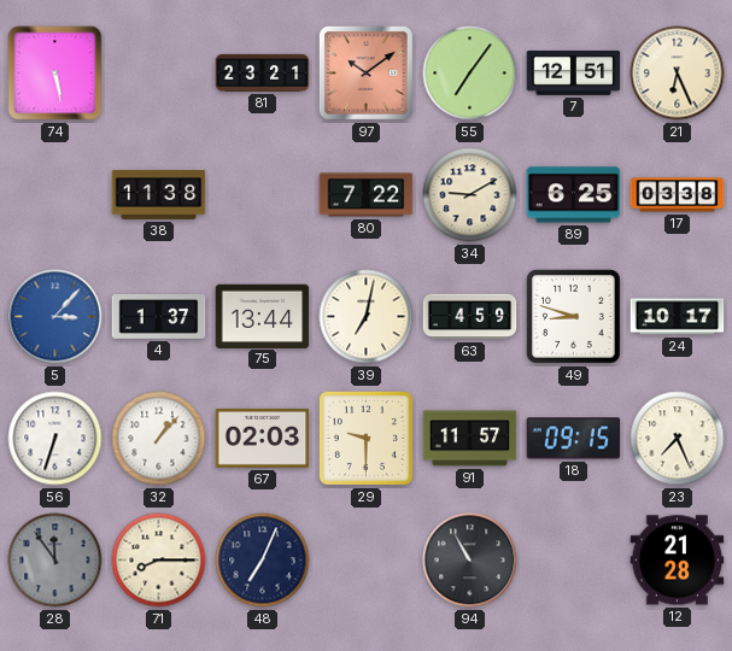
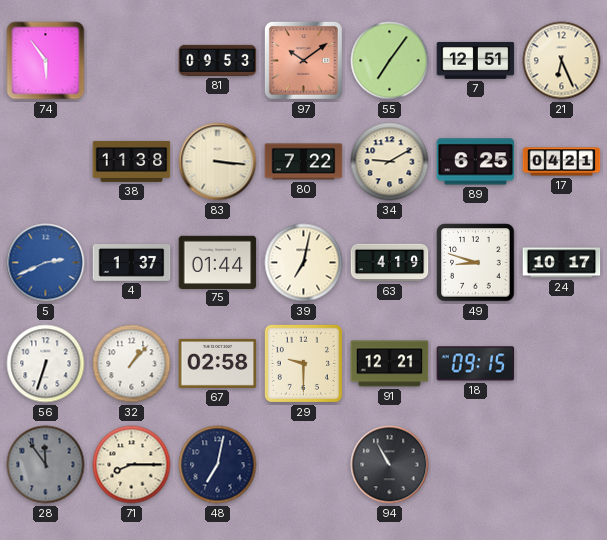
74: 5:28 -> 5:54 (46, 61)
81: 23:21 -> 09:53 (218, 60)
83: none -> 3:16 (218, 162)
17: 03:38 -> 04:21 (562, 162)
5: 3:07 -> 2:41 (46, 263)
75: 13:44 -> 01:44 (218, 262)
63: 4:59 -> 4:19 (390, 263)
67: 02:03 -> 02:58 (218, 363)
91: 11:57 -> 12:21 (390, 364)
23: 7:26 -> none (678, 439)
48: 7:04 -> 7:02 (218, 465)
12: 21:28 -> none (678, 561)
